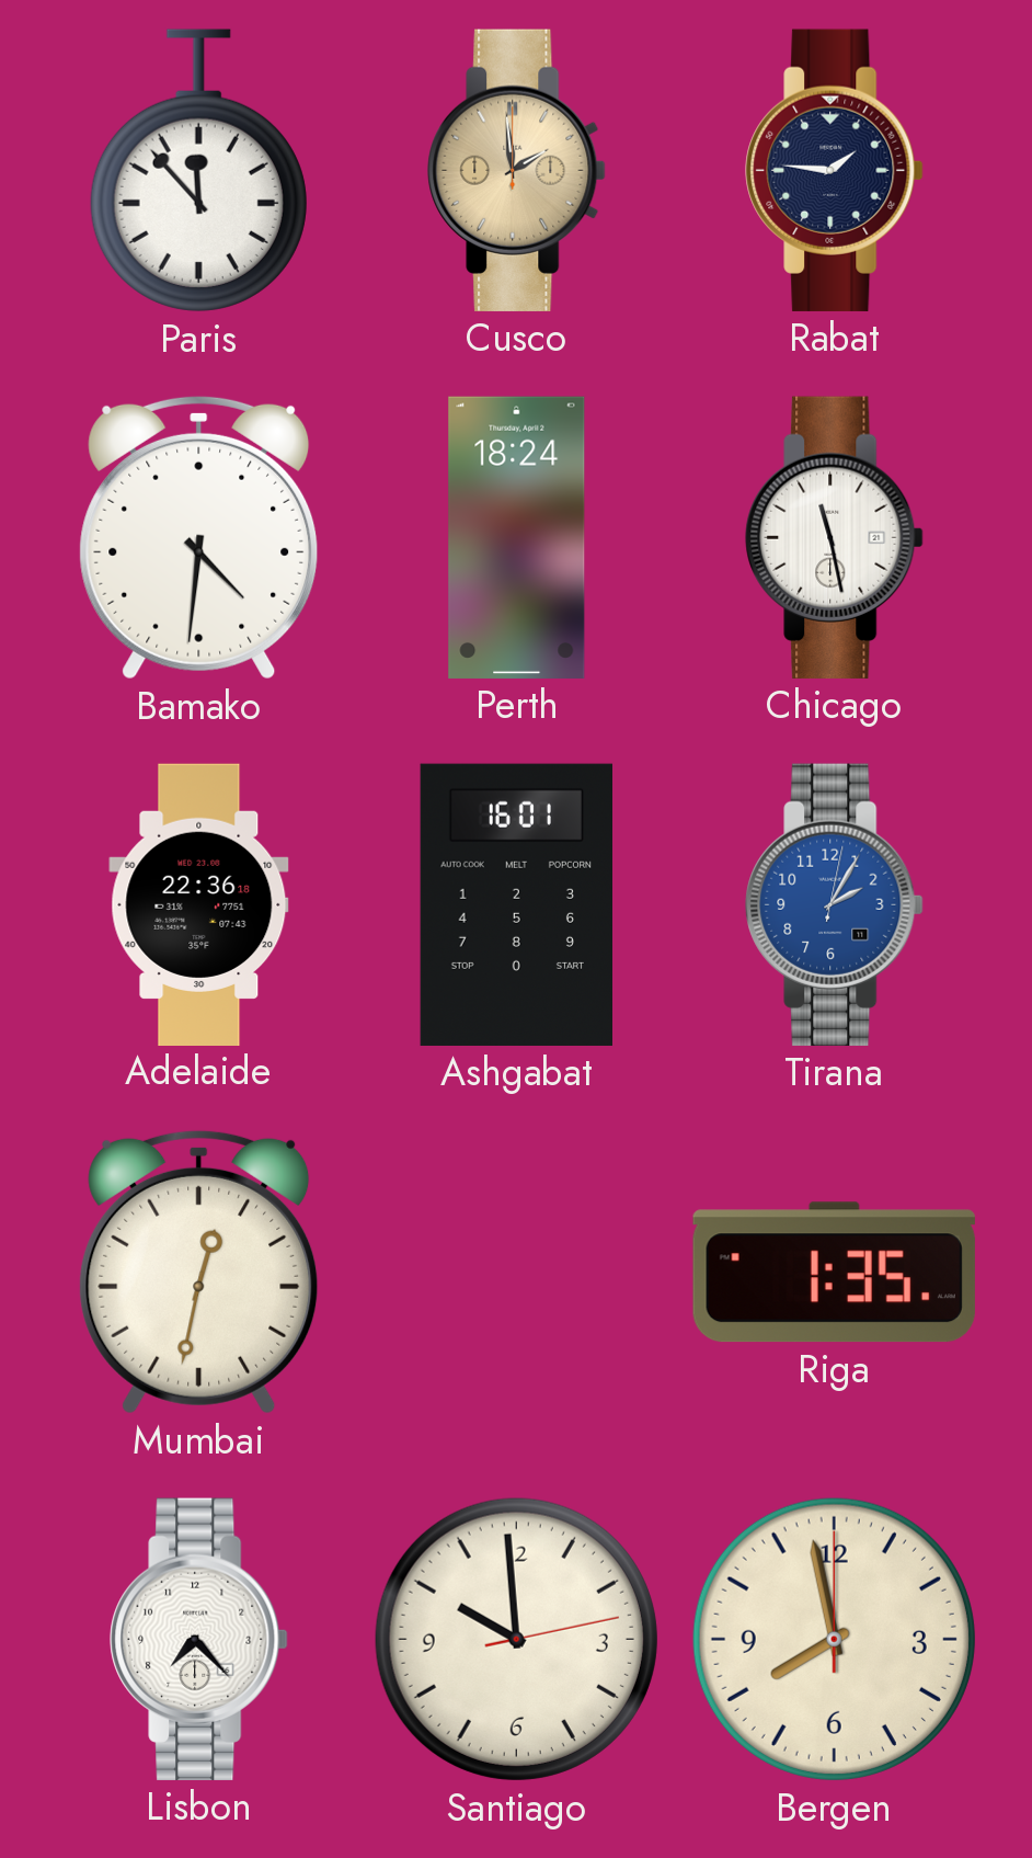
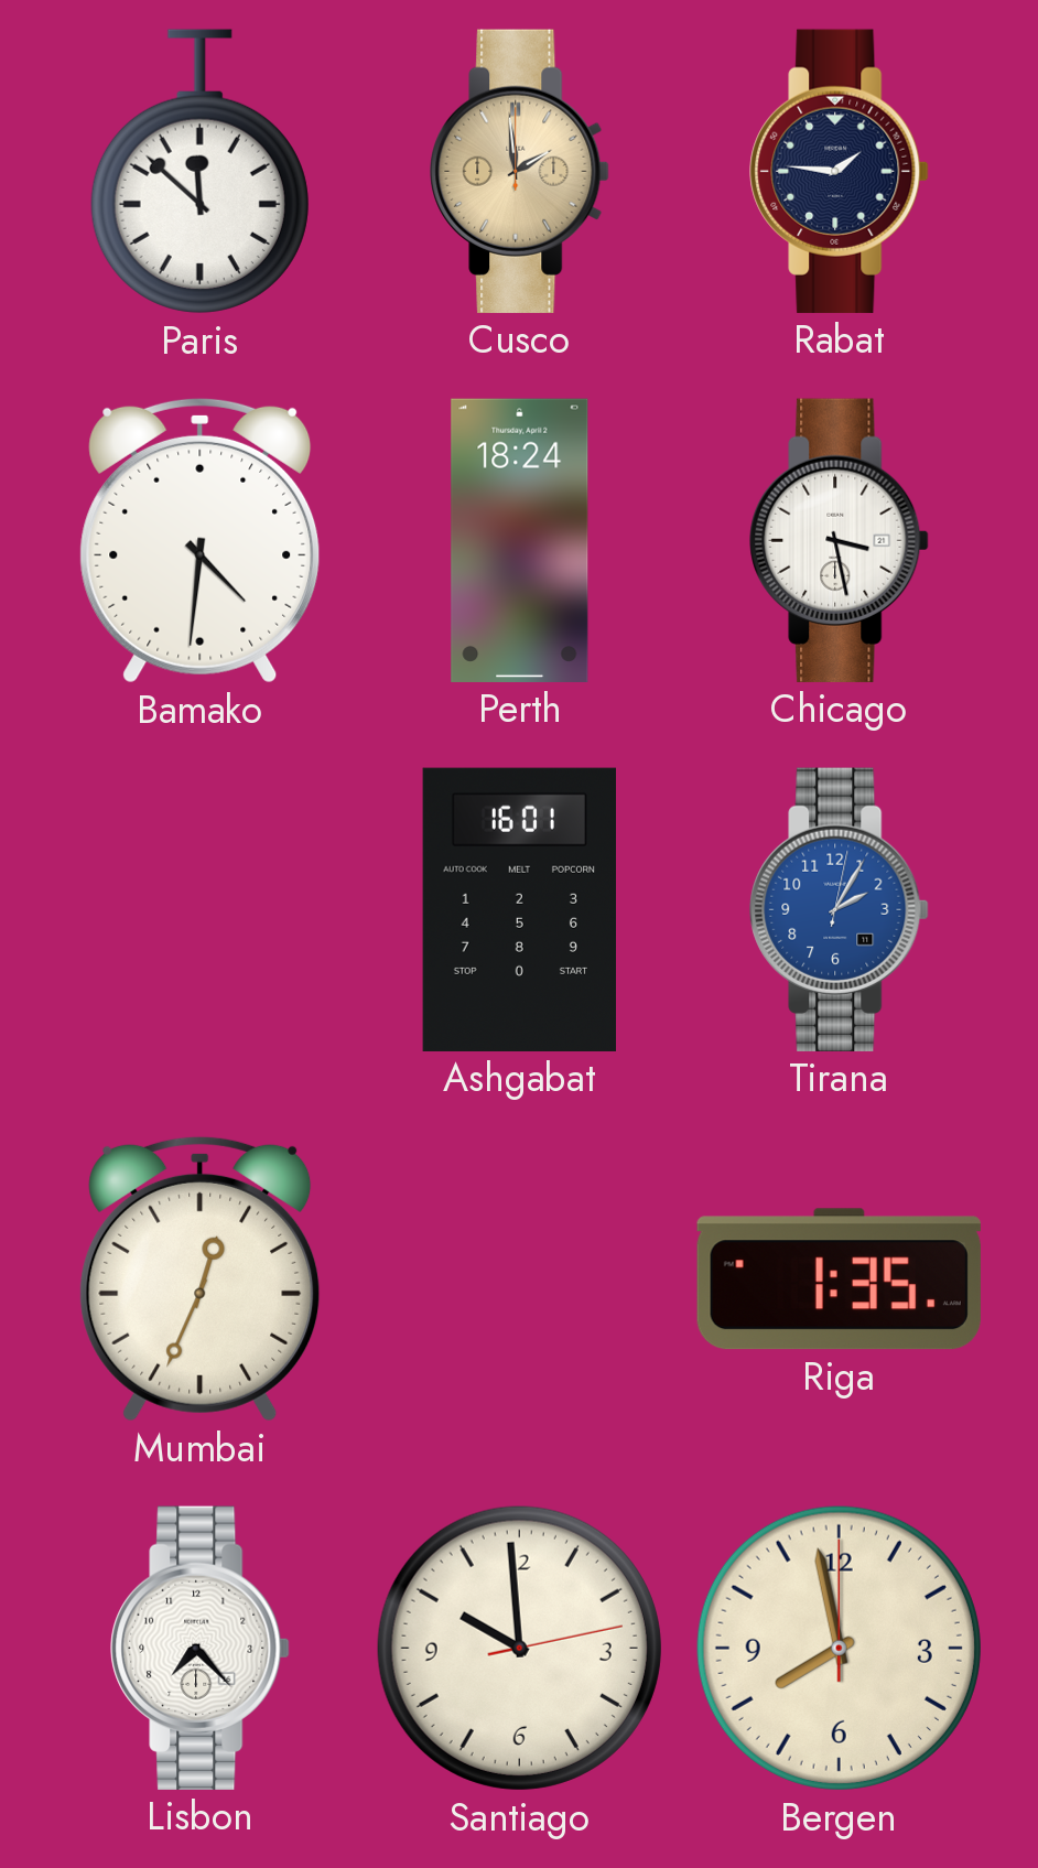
Paris: 11:53 -> 11:52 (199, 172)
Chicago: 11:28 -> 3:28 (840, 540)
Adelaide: 22:36 -> none (199, 904)
Mumbai: 12:32 -> 12:34 (201, 1278)
